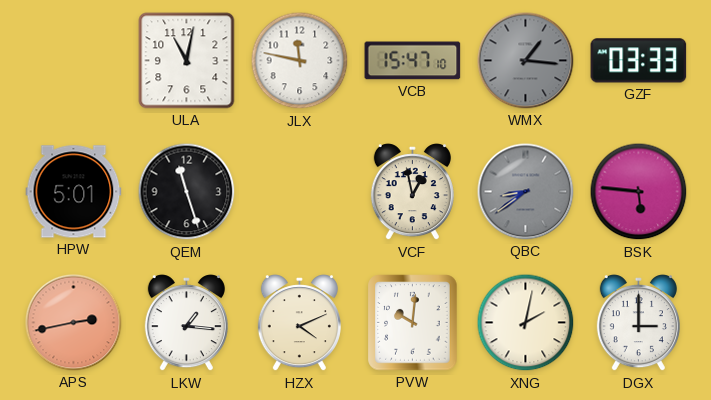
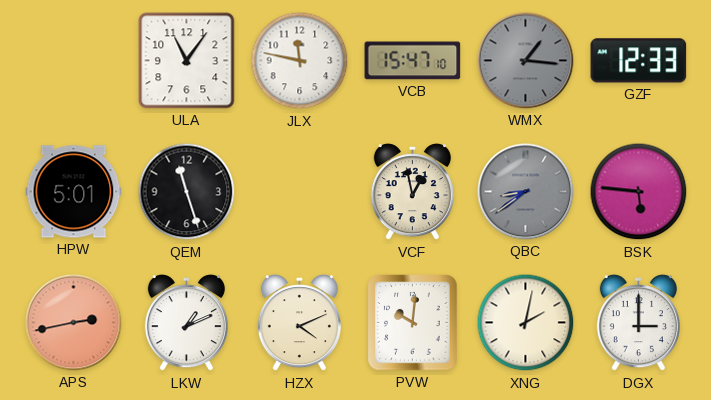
ULA: 11:02 -> 11:06 (187, 61)
GZF: 03:33 -> 12:33 (639, 61)
LKW: 1:16 -> 1:11 (186, 323)
